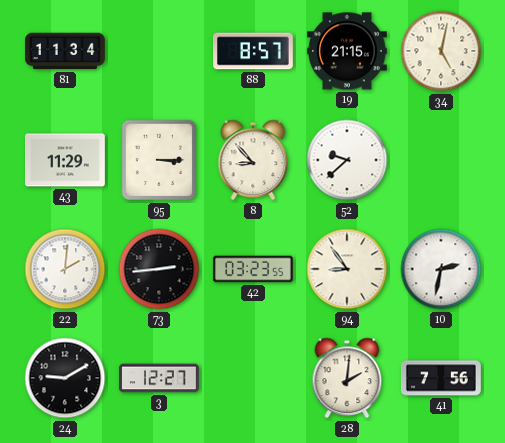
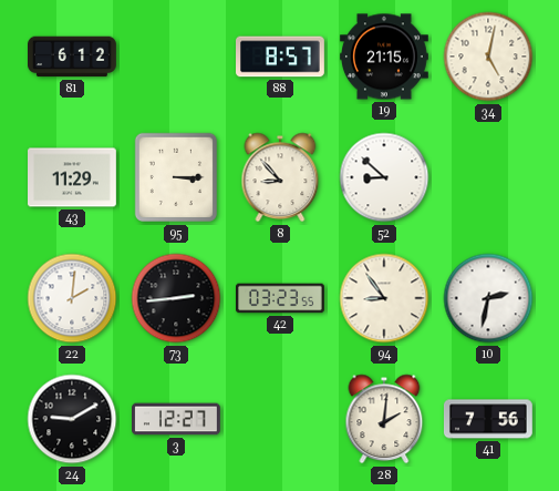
81: 11:34 -> 6:12 (73, 57)
52: 9:38 -> 8:52 (384, 177)
